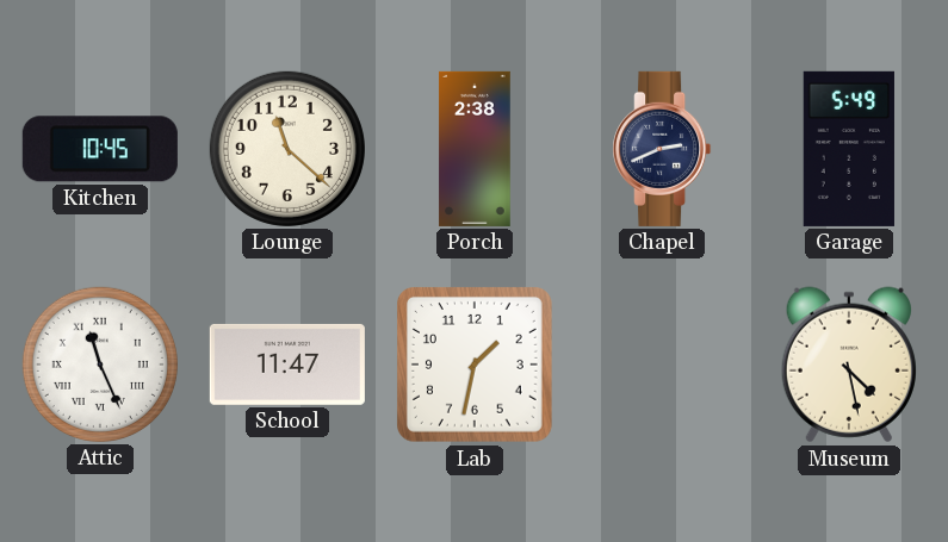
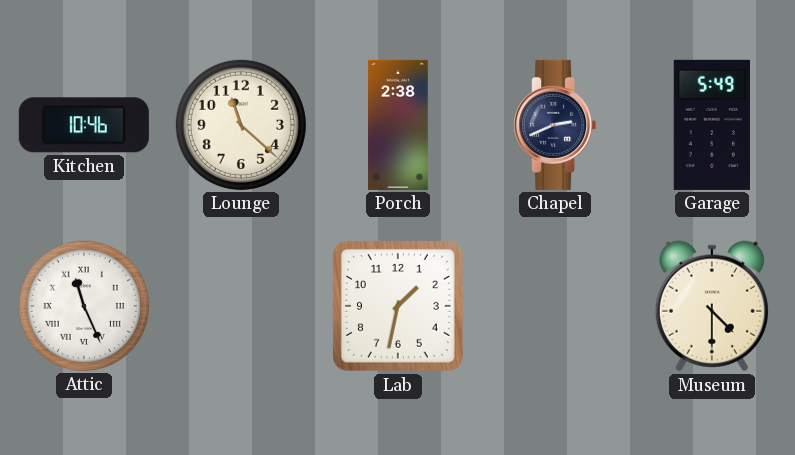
Kitchen: 10:45 -> 10:46 (84, 125)
School: 11:47 -> none (287, 365)
Museum: 4:28 -> 4:30 (712, 306)
